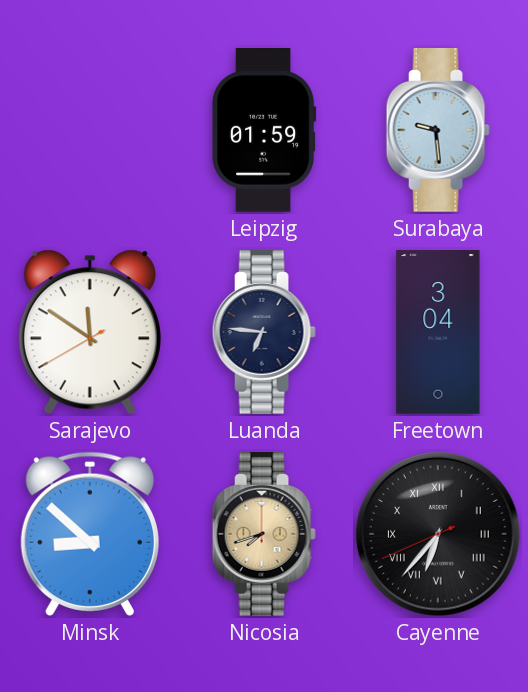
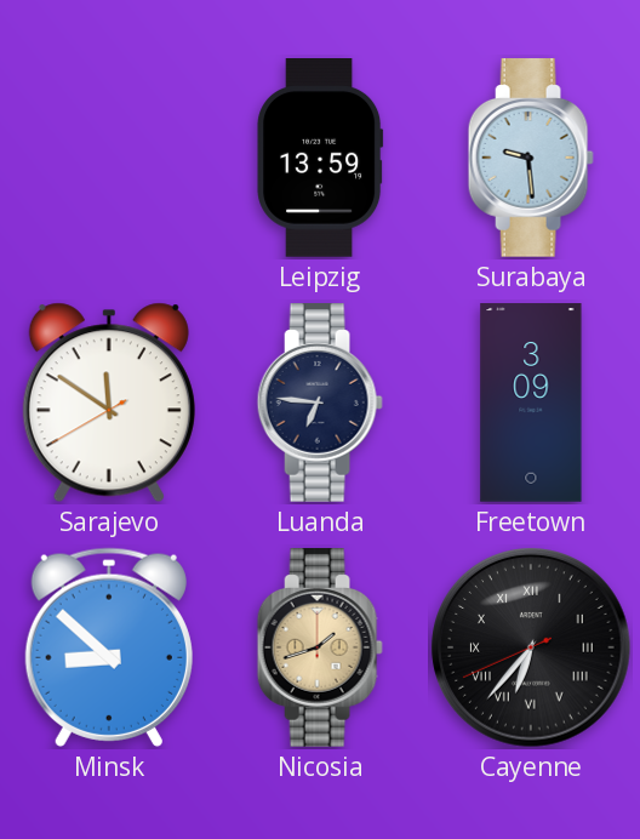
Leipzig: 01:59 -> 13:59 (320, 159)
Freetown: 3:04 -> 3:09 (531, 403)
Nicosia: 7:42 -> 1:42 (320, 649)
